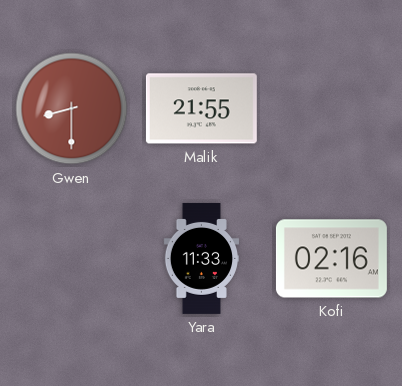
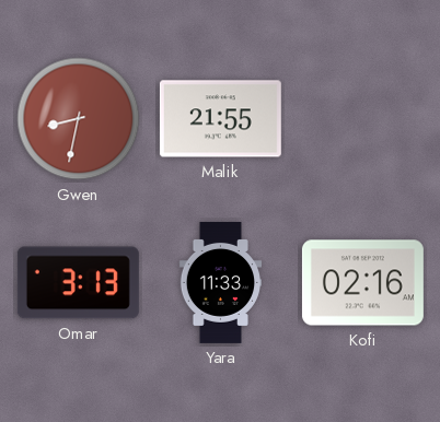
Gwen: 8:30 -> 8:32 (79, 119)
Omar: none -> 3:13 (78, 283)
